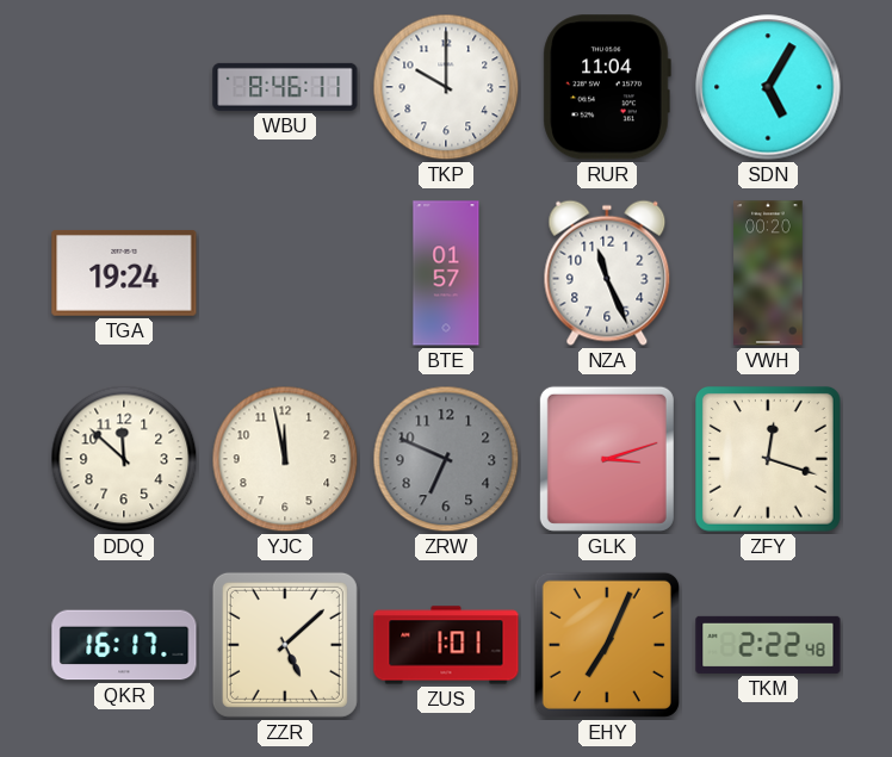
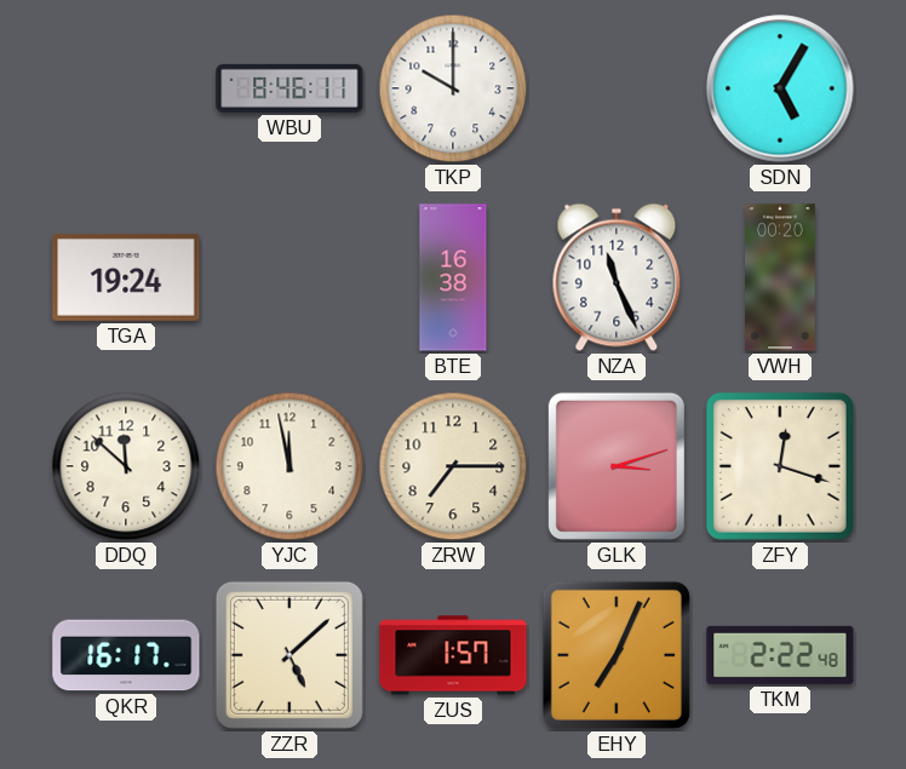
RUR: 11:04 -> none (607, 87)
BTE: 01:57 -> 16:38 (453, 277)
ZRW: 6:49 -> 7:15 (453, 466)
ZRW dial: grey -> cream (453, 466)
ZUS: 1:01 -> 1:57 (453, 655)
